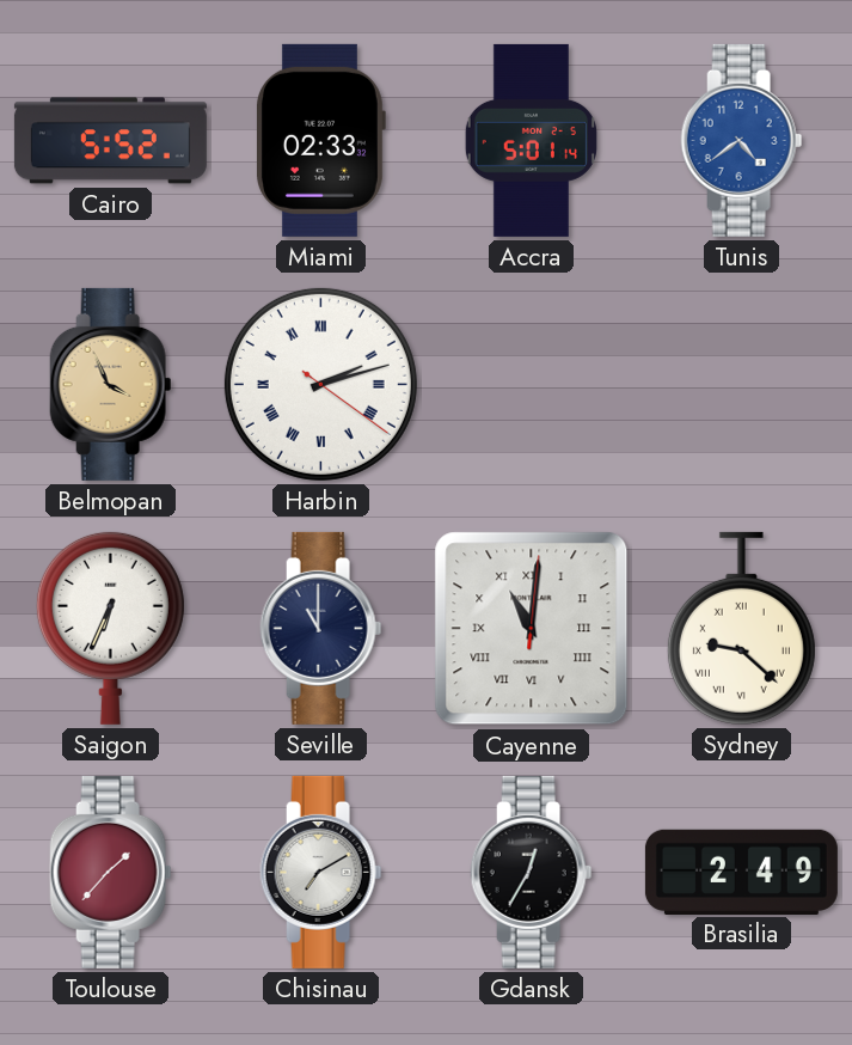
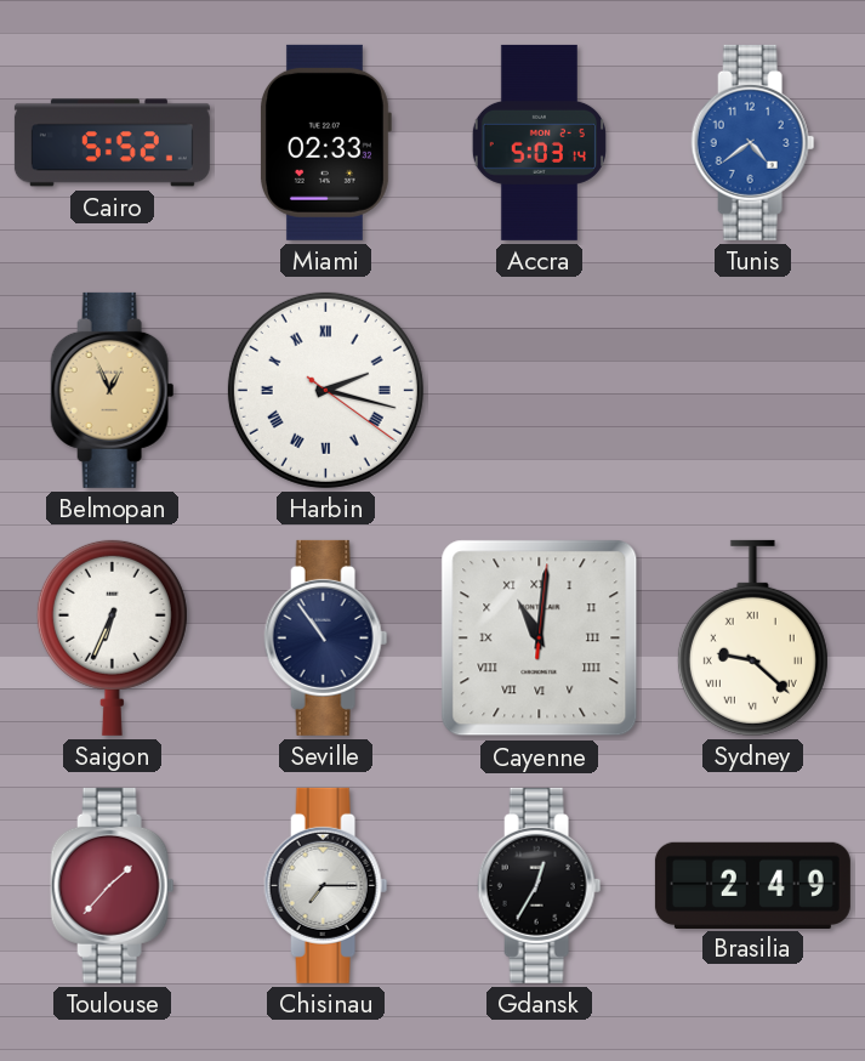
Accra: 5:01 -> 5:03 (539, 142)
Belmopan: 3:56 -> 12:56 (113, 390)
Harbin: 2:12 -> 2:17 (325, 390)
Seville: 11:00 -> 10:54 (326, 637)
Chisinau: 7:10 -> 7:15 (326, 885)
